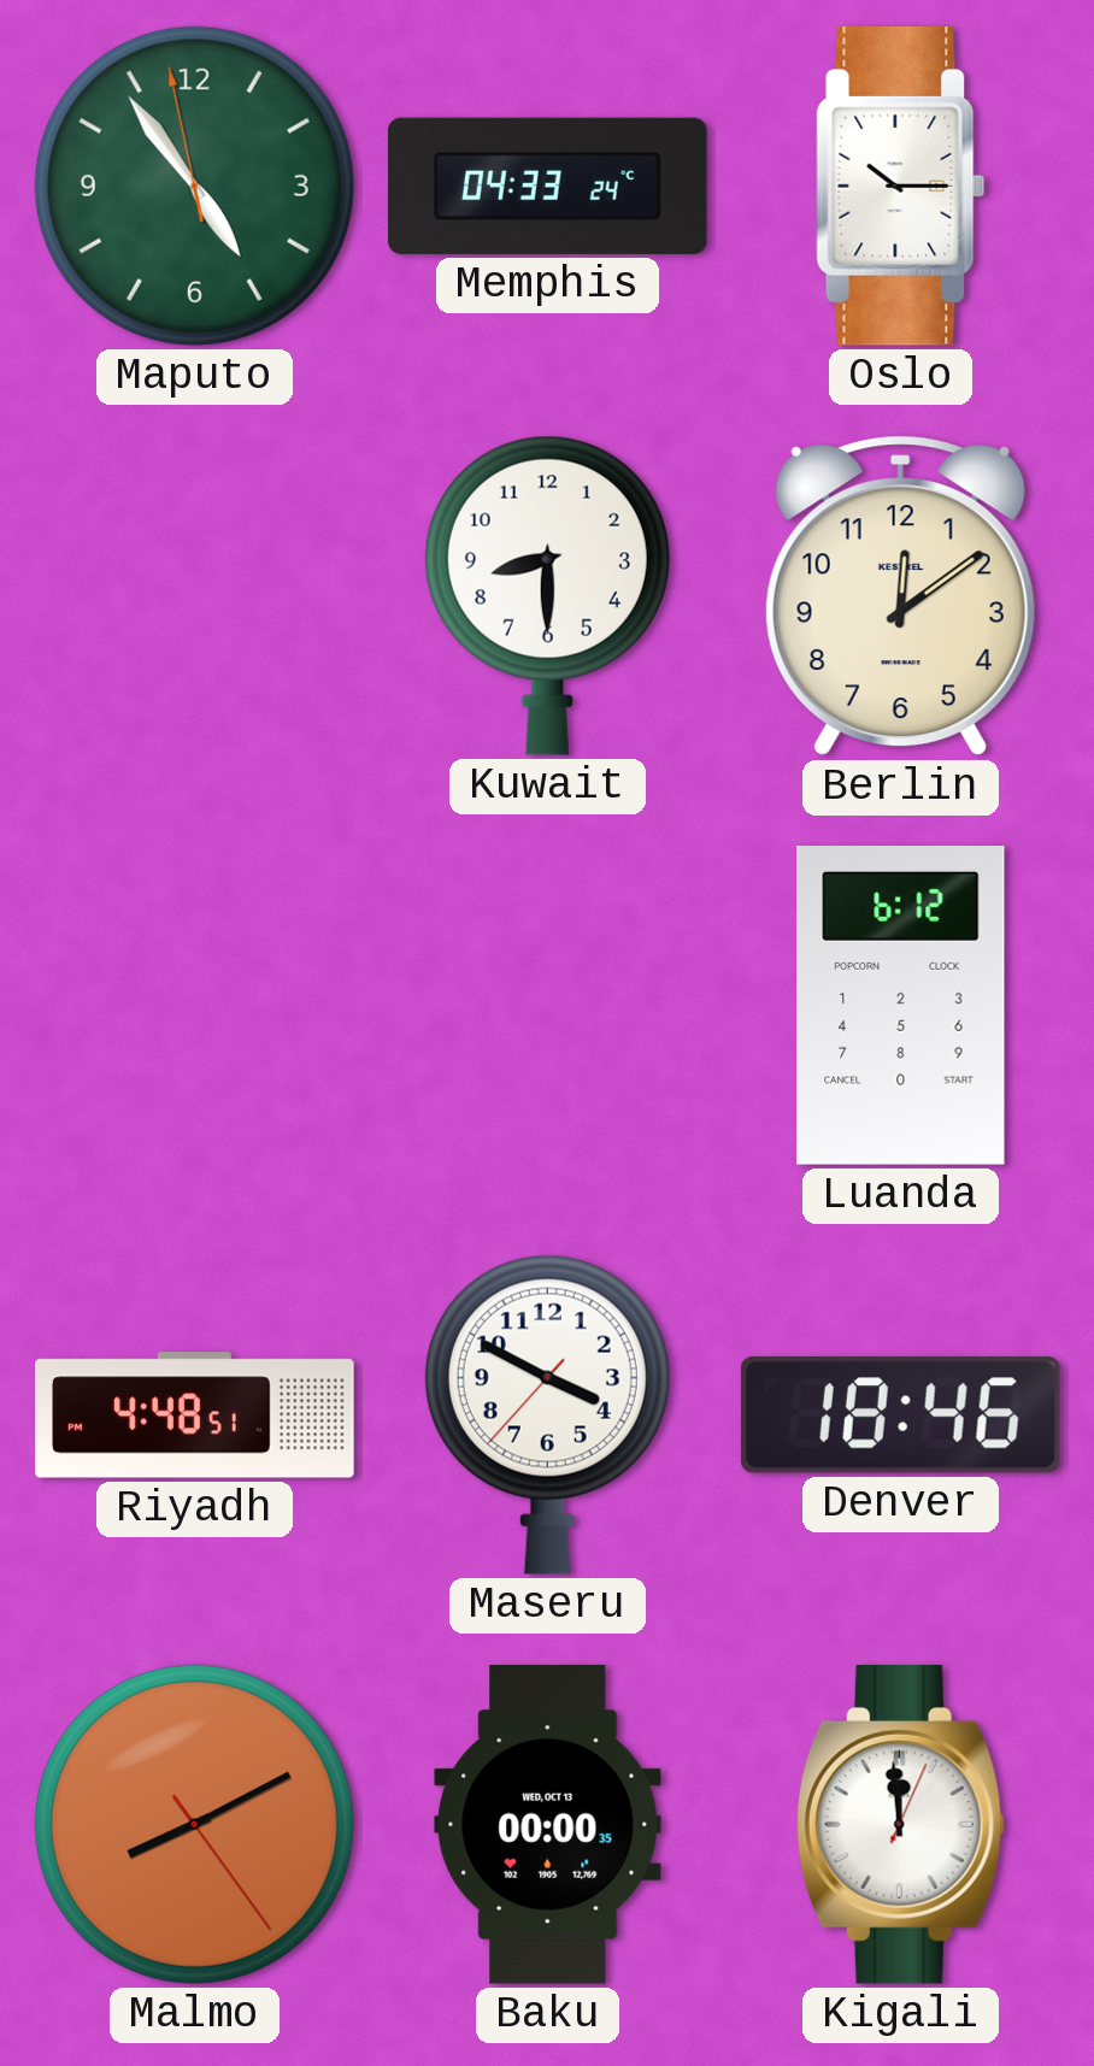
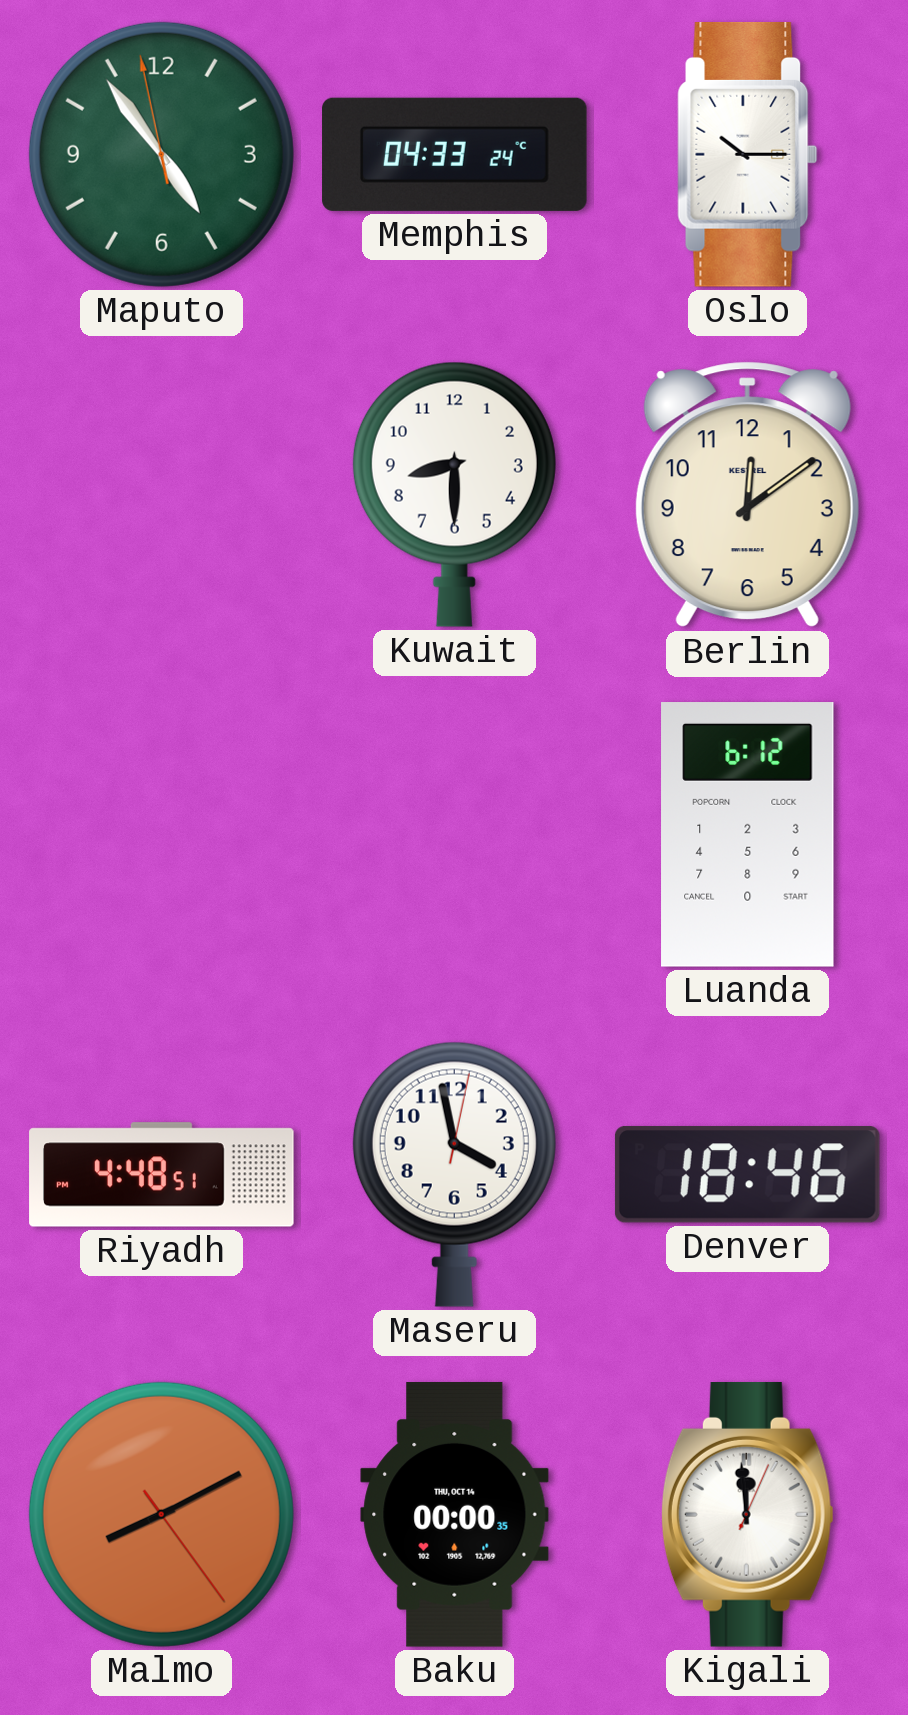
Maseru: 3:49 -> 3:58 (454, 1174)
Baku date: WED, OCT 13 -> THU, OCT 14 (455, 1515)
